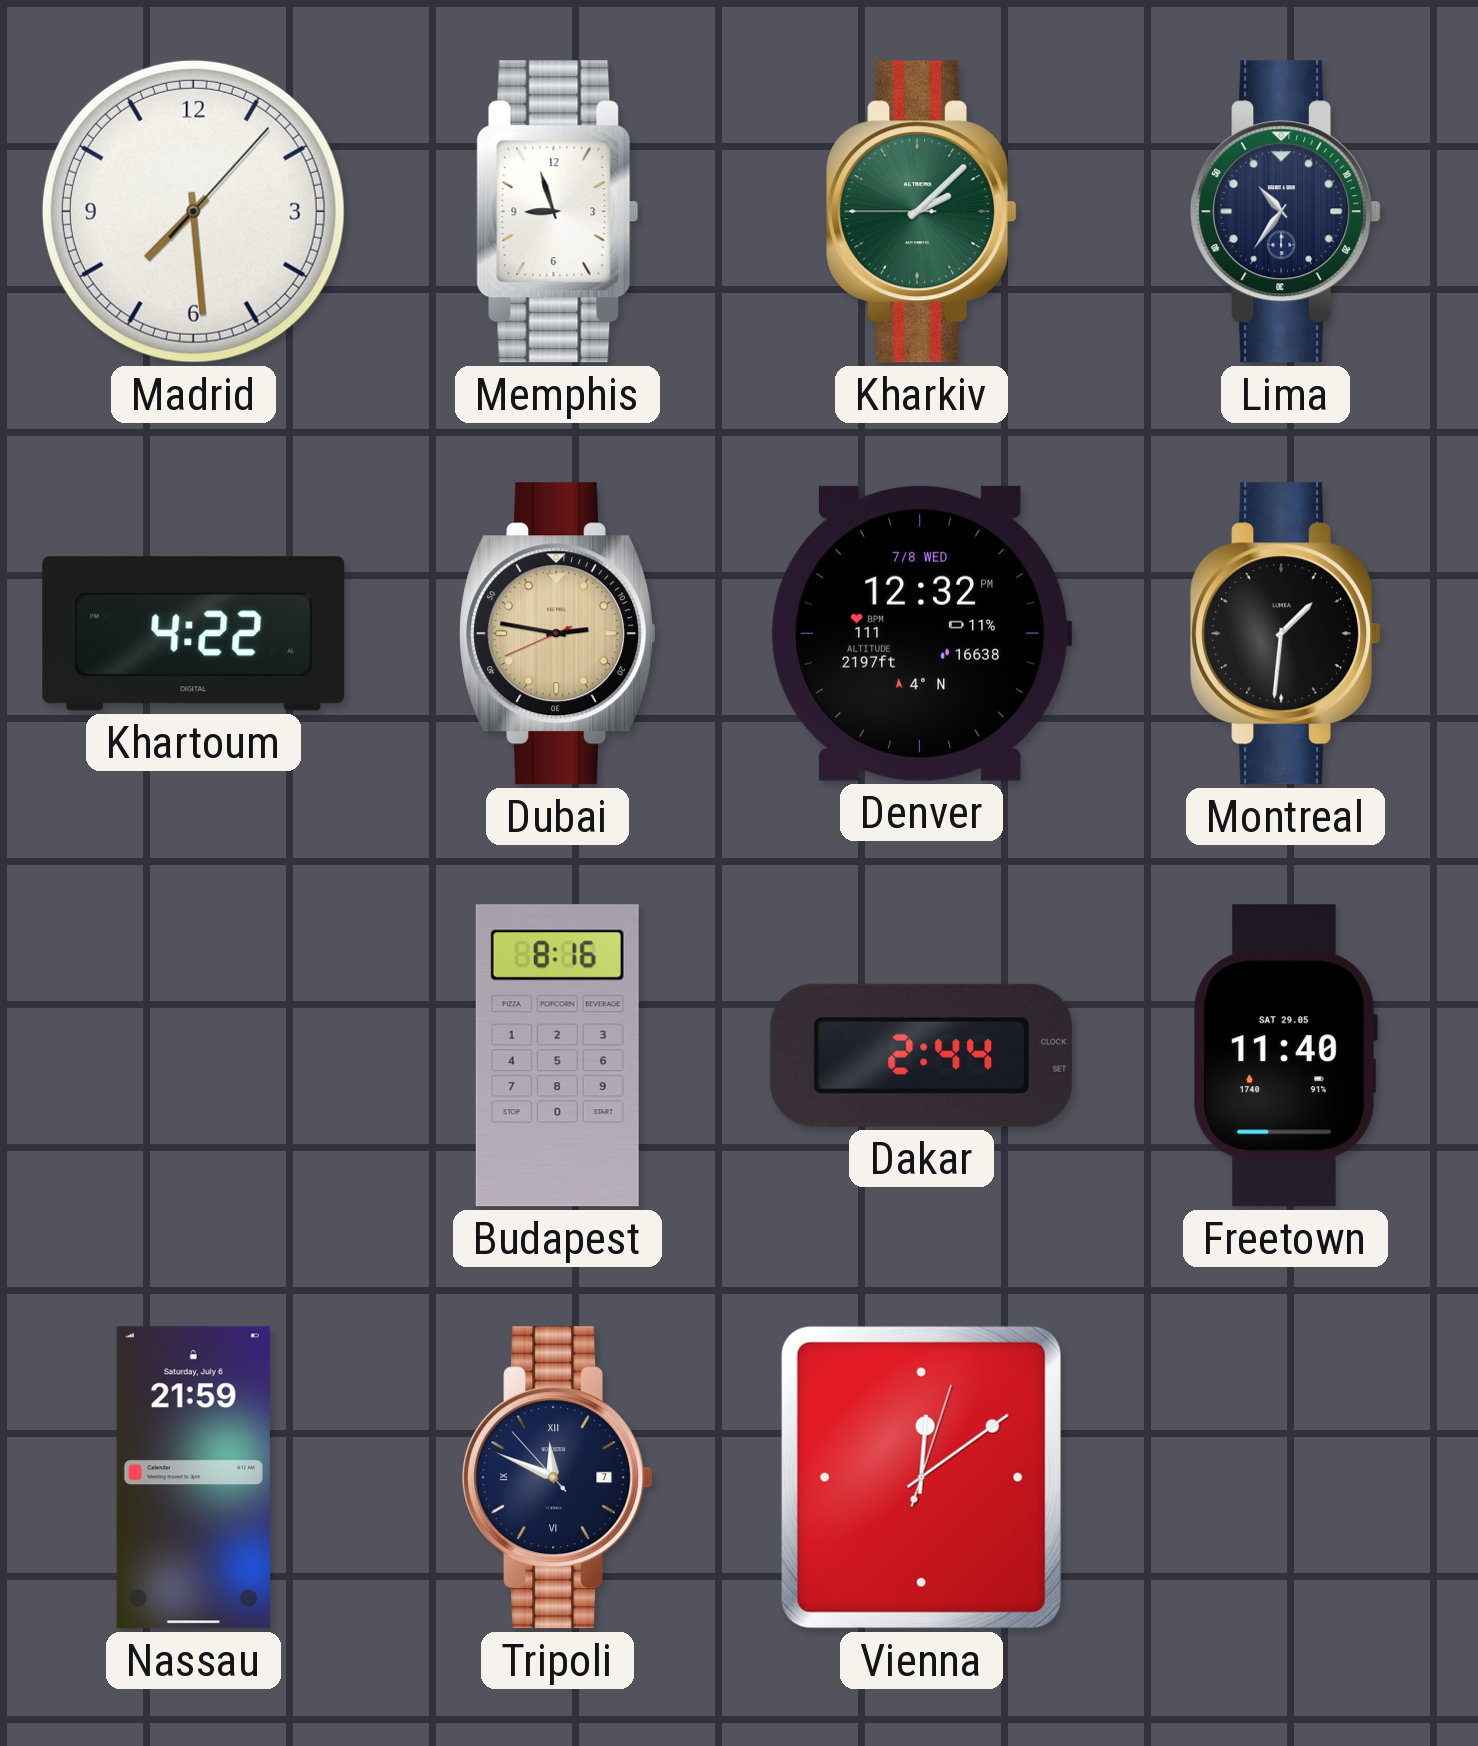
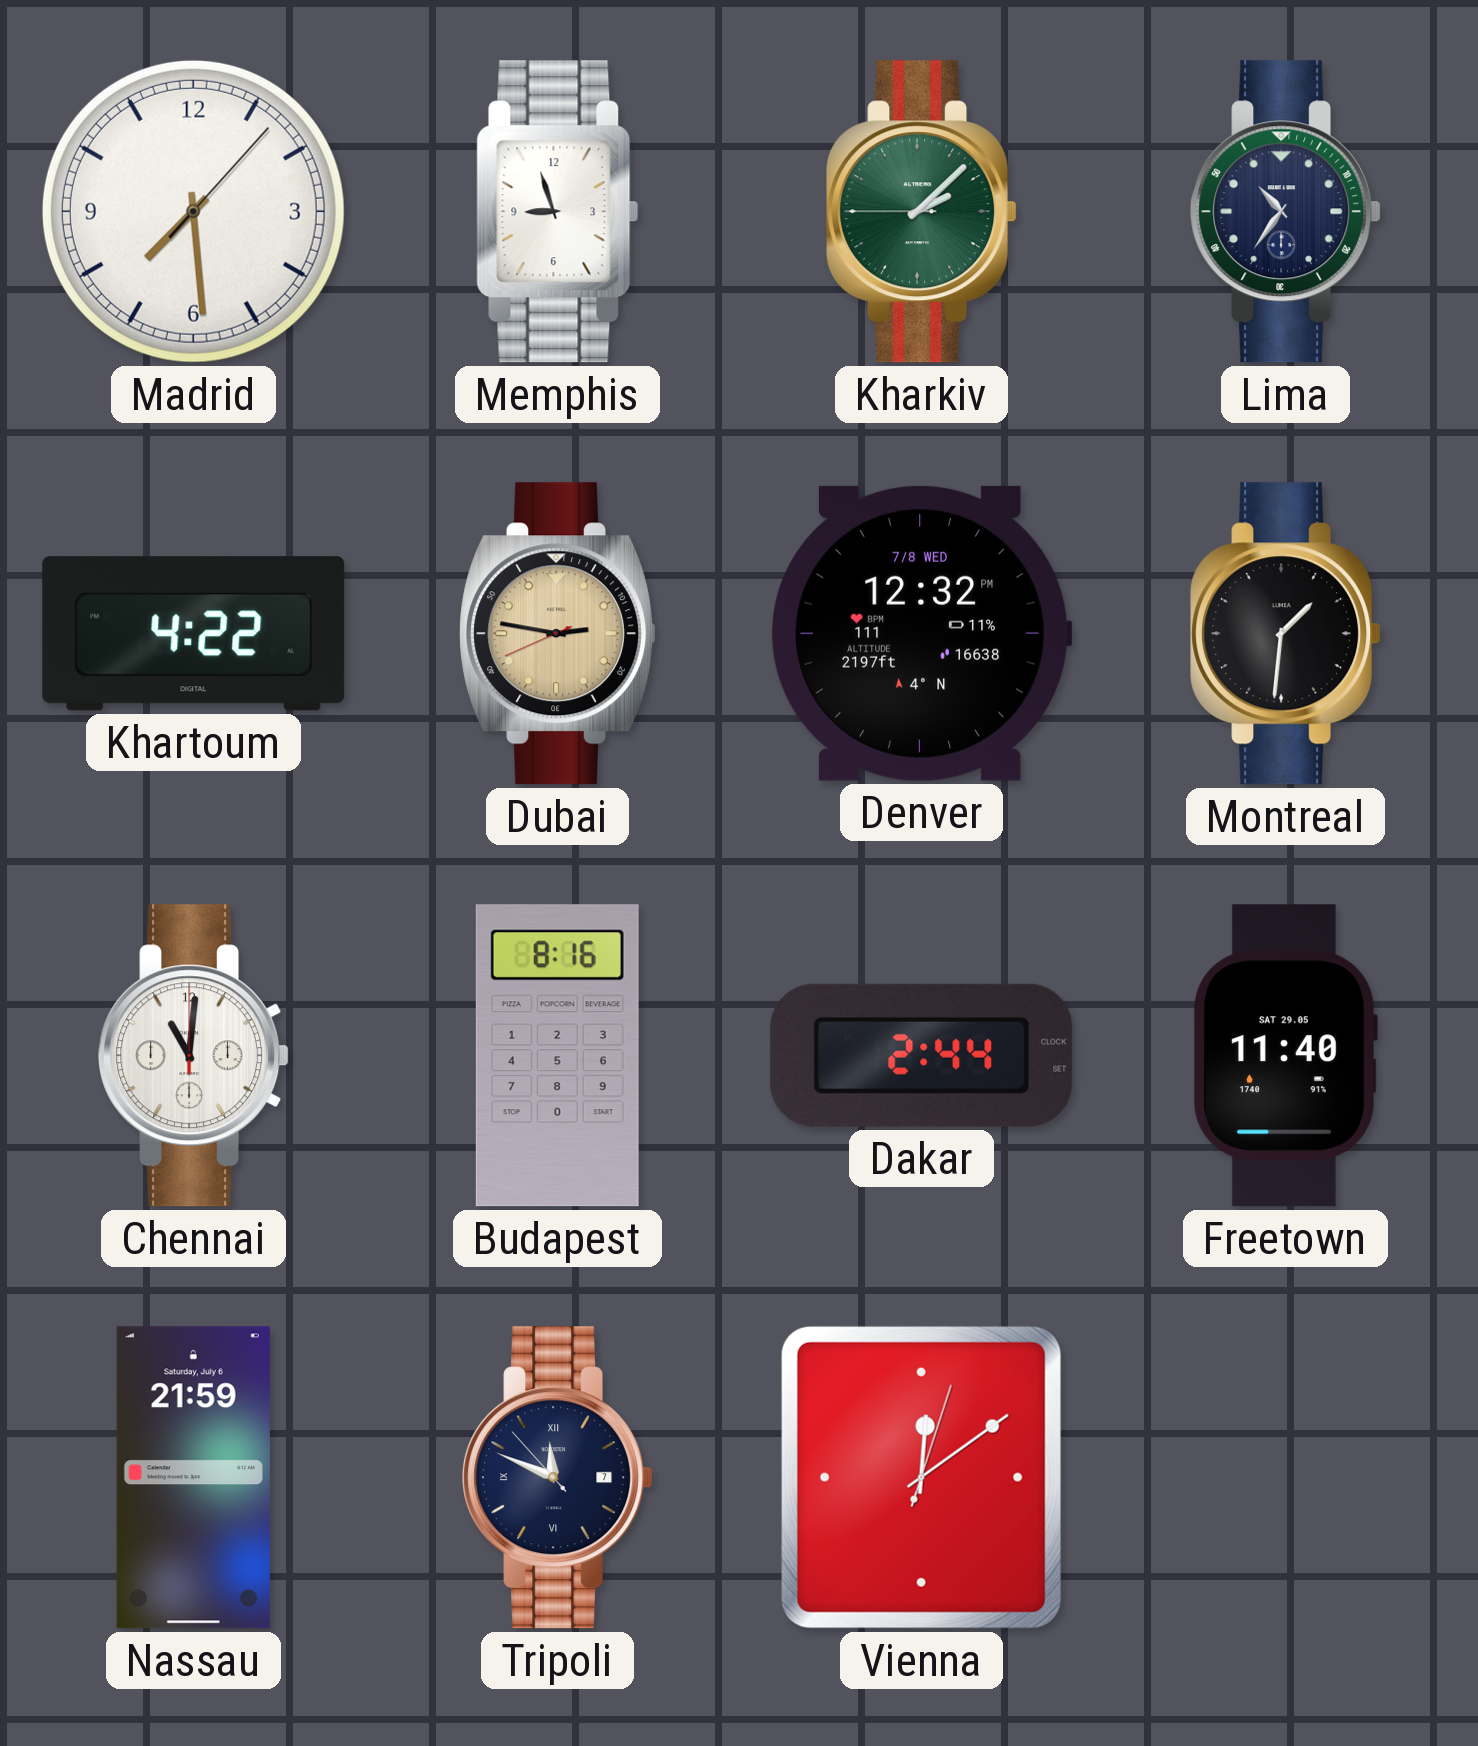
Chennai: none -> 11:01 (194, 1056)
